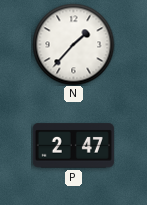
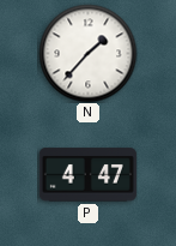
P: 2:47 -> 4:47 (87, 175)
